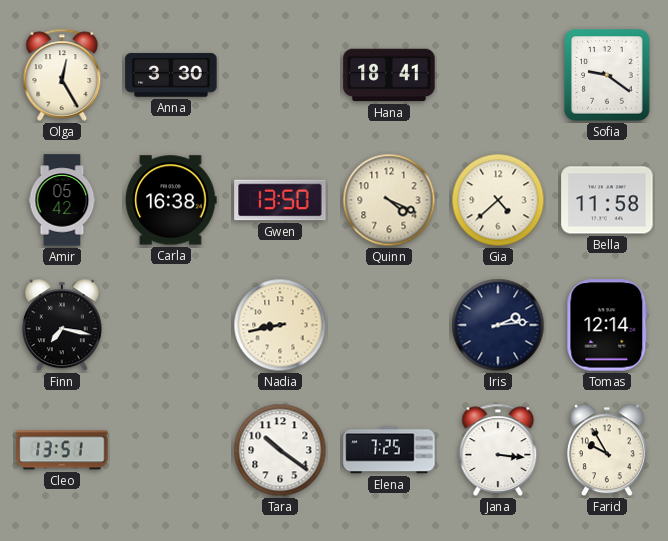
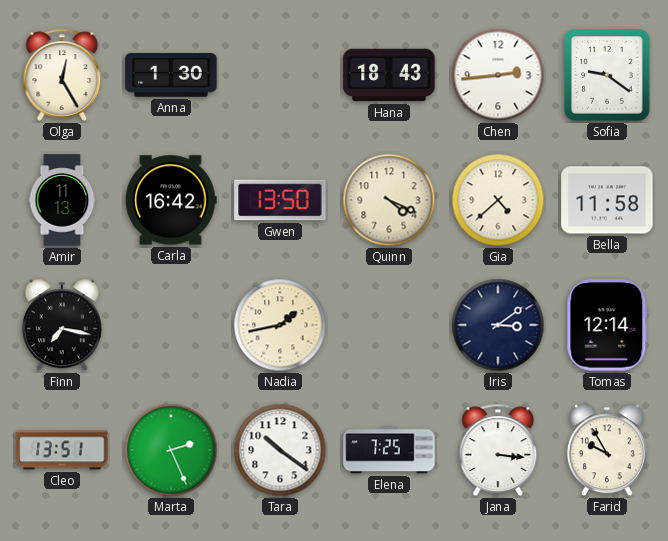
Anna: 3:30 -> 1:30 (171, 75)
Hana: 18:41 -> 18:43 (389, 75)
Chen: none -> 2:44 (498, 75)
Amir: 05:42 -> 11:13 (62, 200)
Carla: 16:38 -> 16:42 (171, 200)
Nadia: 8:43 -> 1:43 (280, 325)
Iris: 2:14 -> 3:09 (498, 325)
Marta: none -> 2:26 (171, 450)
